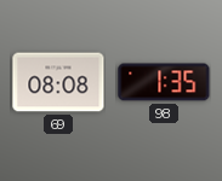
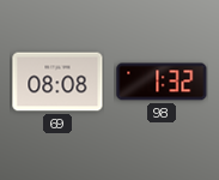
98: 1:35 -> 1:32 (162, 82)
